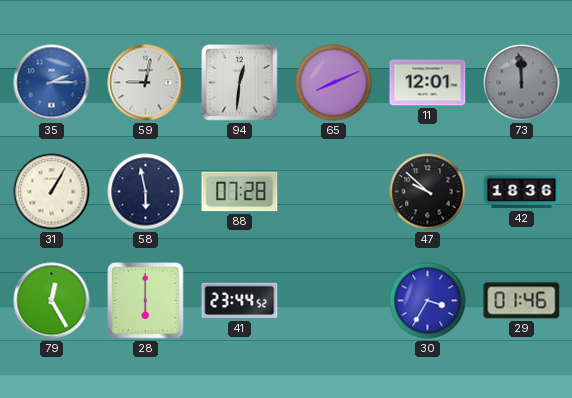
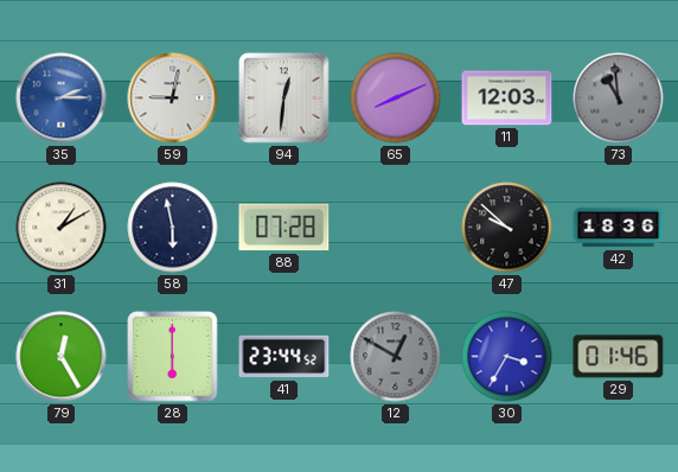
11: 12:01 -> 12:03 (507, 98)
73: 11:59 -> 10:59 (619, 98)
31: 1:05 -> 1:10 (62, 228)
12: none -> 12:50 (396, 357)
